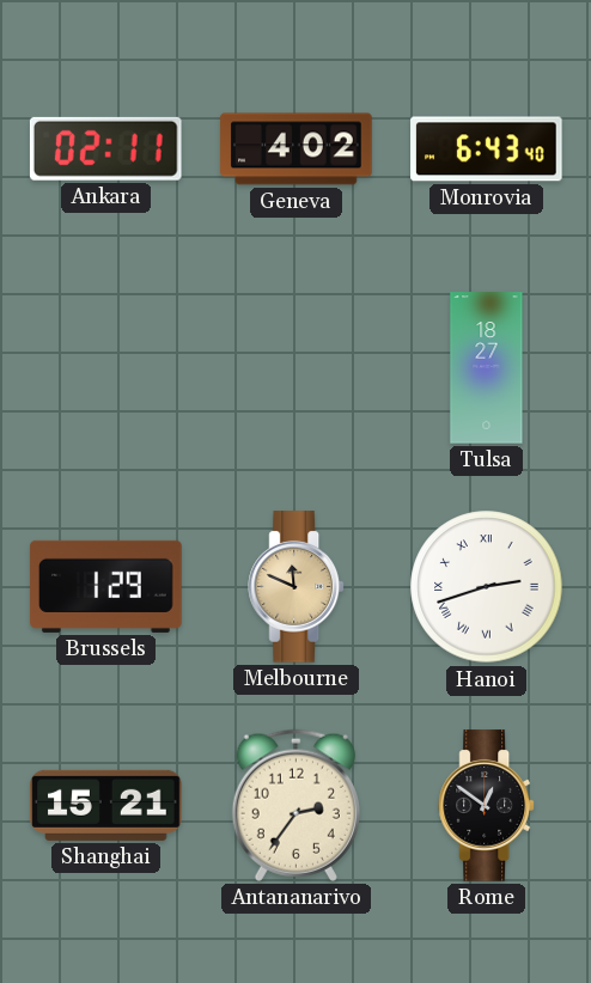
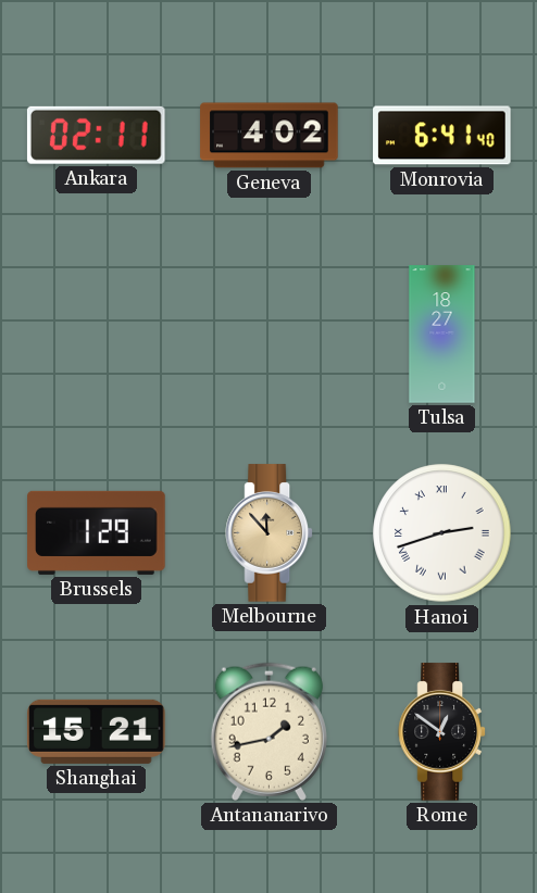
Monrovia: 6:43 -> 6:41 (442, 136)
Melbourne: 11:49 -> 11:53 (270, 533)
Antananarivo: 2:36 -> 1:43 (268, 731)
